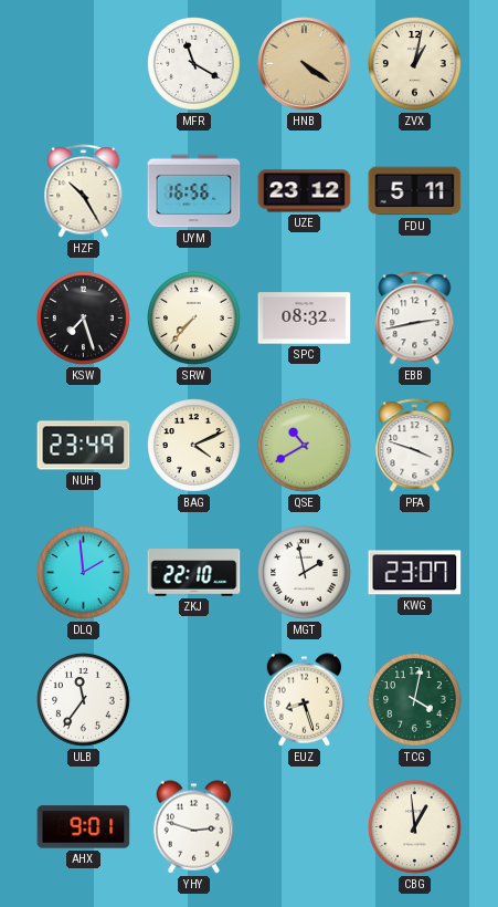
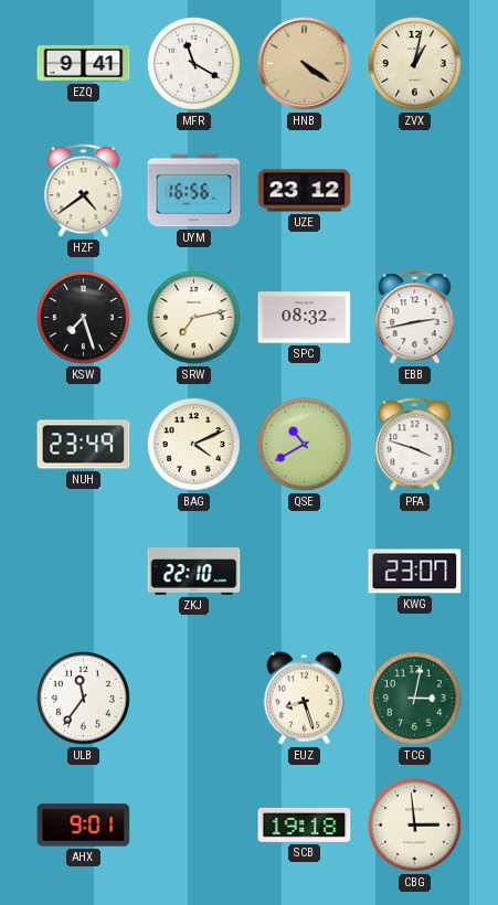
EZQ: none -> 9:41 (84, 63)
HZF: 10:25 -> 4:39 (84, 191)
FDU: 5:11 -> none (415, 191)
SRW: 7:37 -> 7:13 (194, 318)
DLQ: 1:59 -> none (84, 573)
MGT: 1:58 -> none (305, 573)
TCG: 4:02 -> 3:02 (415, 699)
YHY: 2:48 -> none (194, 827)
SCB: none -> 19:18 (305, 824)
CBG: 12:59 -> 2:59 (415, 826)
